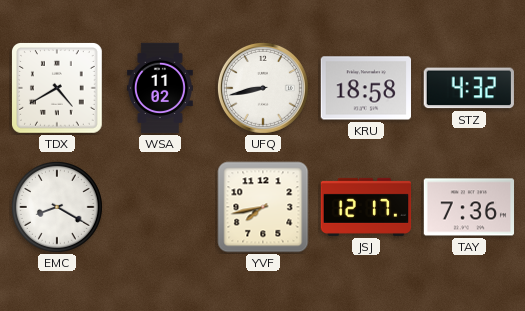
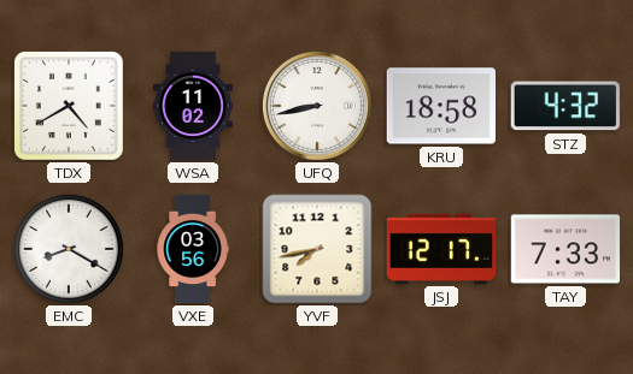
VXE: none -> 03:56 (193, 249)
TAY: 7:36 -> 7:33 (565, 249)
